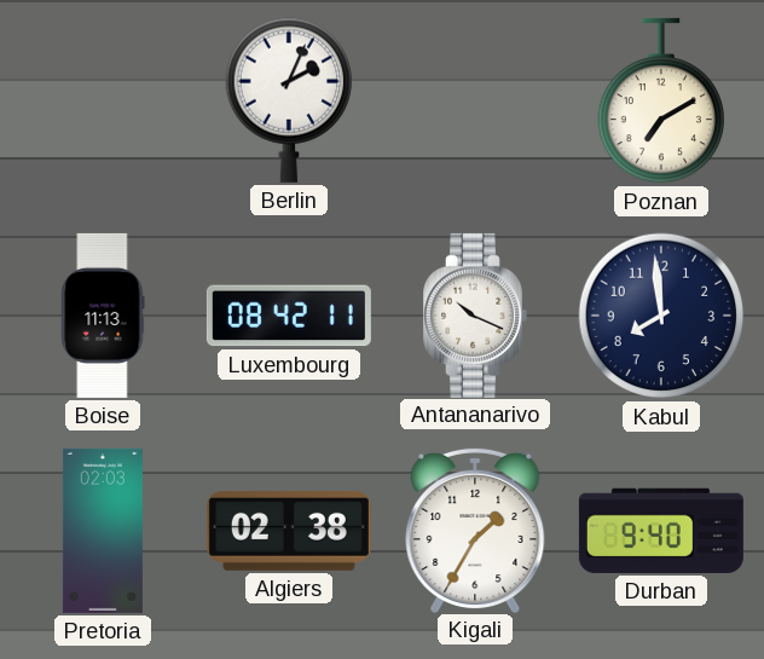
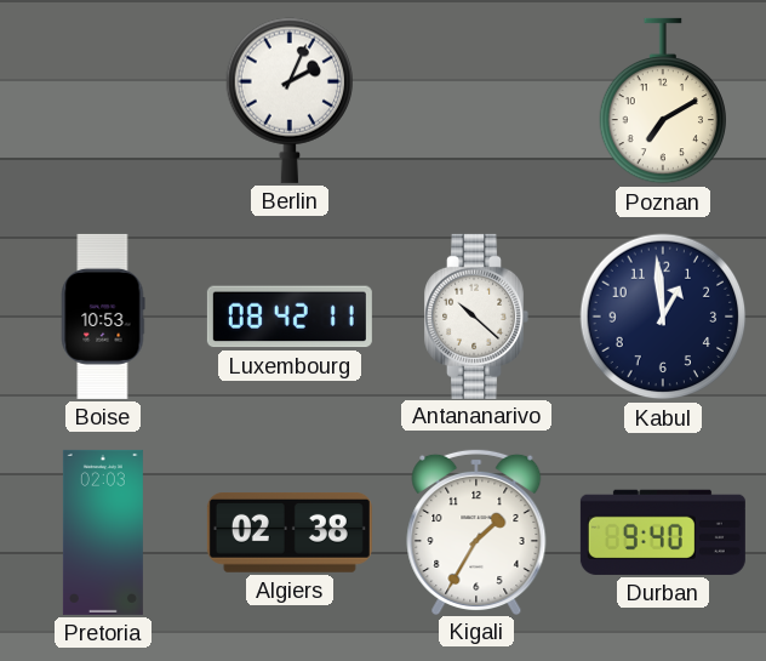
Boise: 11:13 -> 10:53 (103, 317)
Antananarivo: 10:19 -> 10:22 (476, 317)
Kabul: 7:59 -> 12:59 (663, 317)
